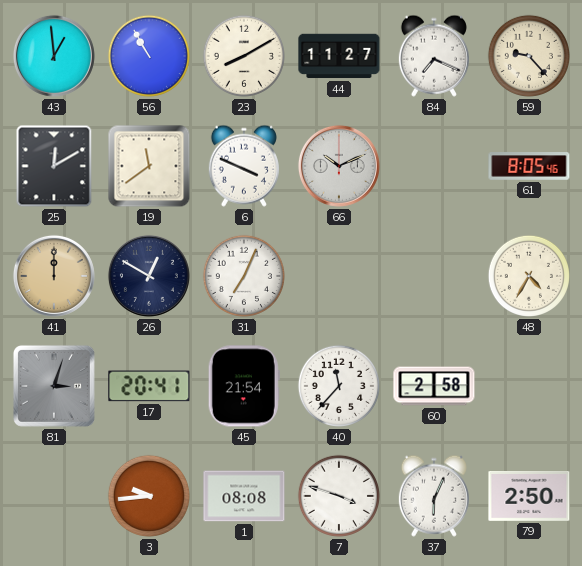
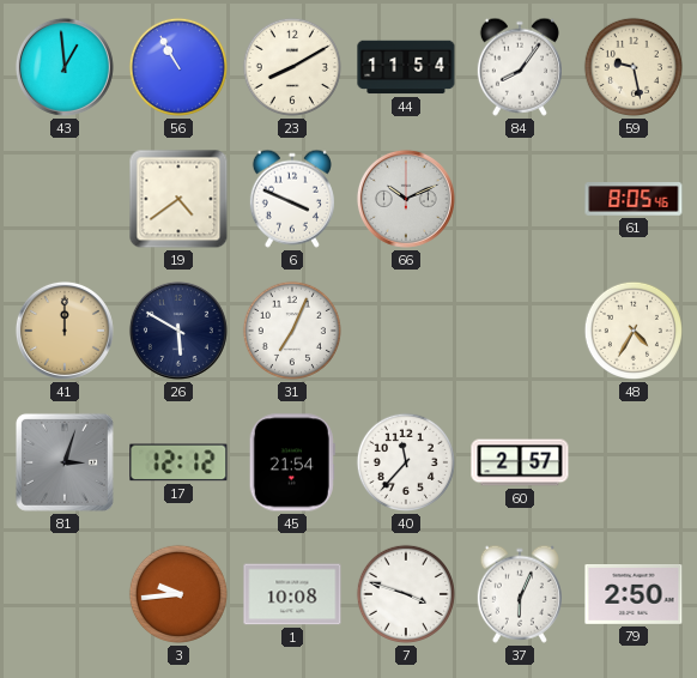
44: 11:27 -> 11:54 (406, 67)
84: 7:19 -> 8:06 (520, 67)
59: 9:23 -> 9:28 (634, 67)
25: 12:10 -> none (54, 166)
19: 11:39 -> 4:39 (178, 199)
26: 12:50 -> 5:50 (178, 331)
17: 20:41 -> 12:12 (178, 462)
60: 2:58 -> 2:57 (520, 462)
1: 08:08 -> 10:08 (292, 594)
